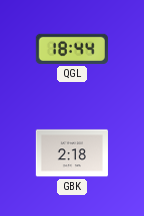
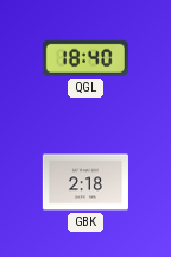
QGL: 18:44 -> 18:40 (85, 58)
